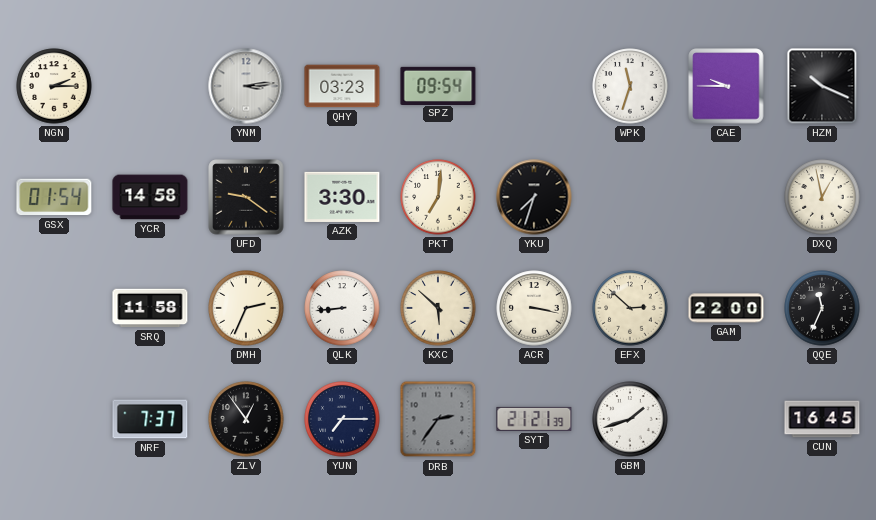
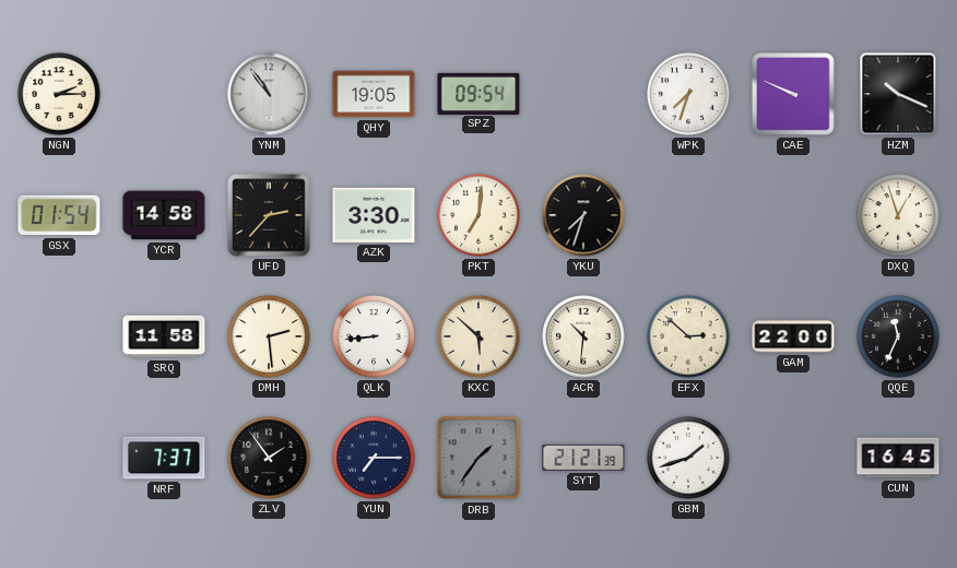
YNM: 3:14 -> 10:54 (269, 94)
QHY: 03:23 -> 19:05 (374, 94)
WPK: 11:33 -> 7:33 (688, 94)
CAE: 9:45 -> 9:49 (793, 94)
UFD: 9:21 -> 2:37 (269, 215)
DXQ: 12:58 -> 12:57 (898, 215)
DMH: 2:34 -> 2:29 (269, 336)
ACR: 3:17 -> 10:31 (583, 336)
ZLV: 12:54 -> 1:54 (269, 458)
DRB: 2:36 -> 1:36 (478, 458)
